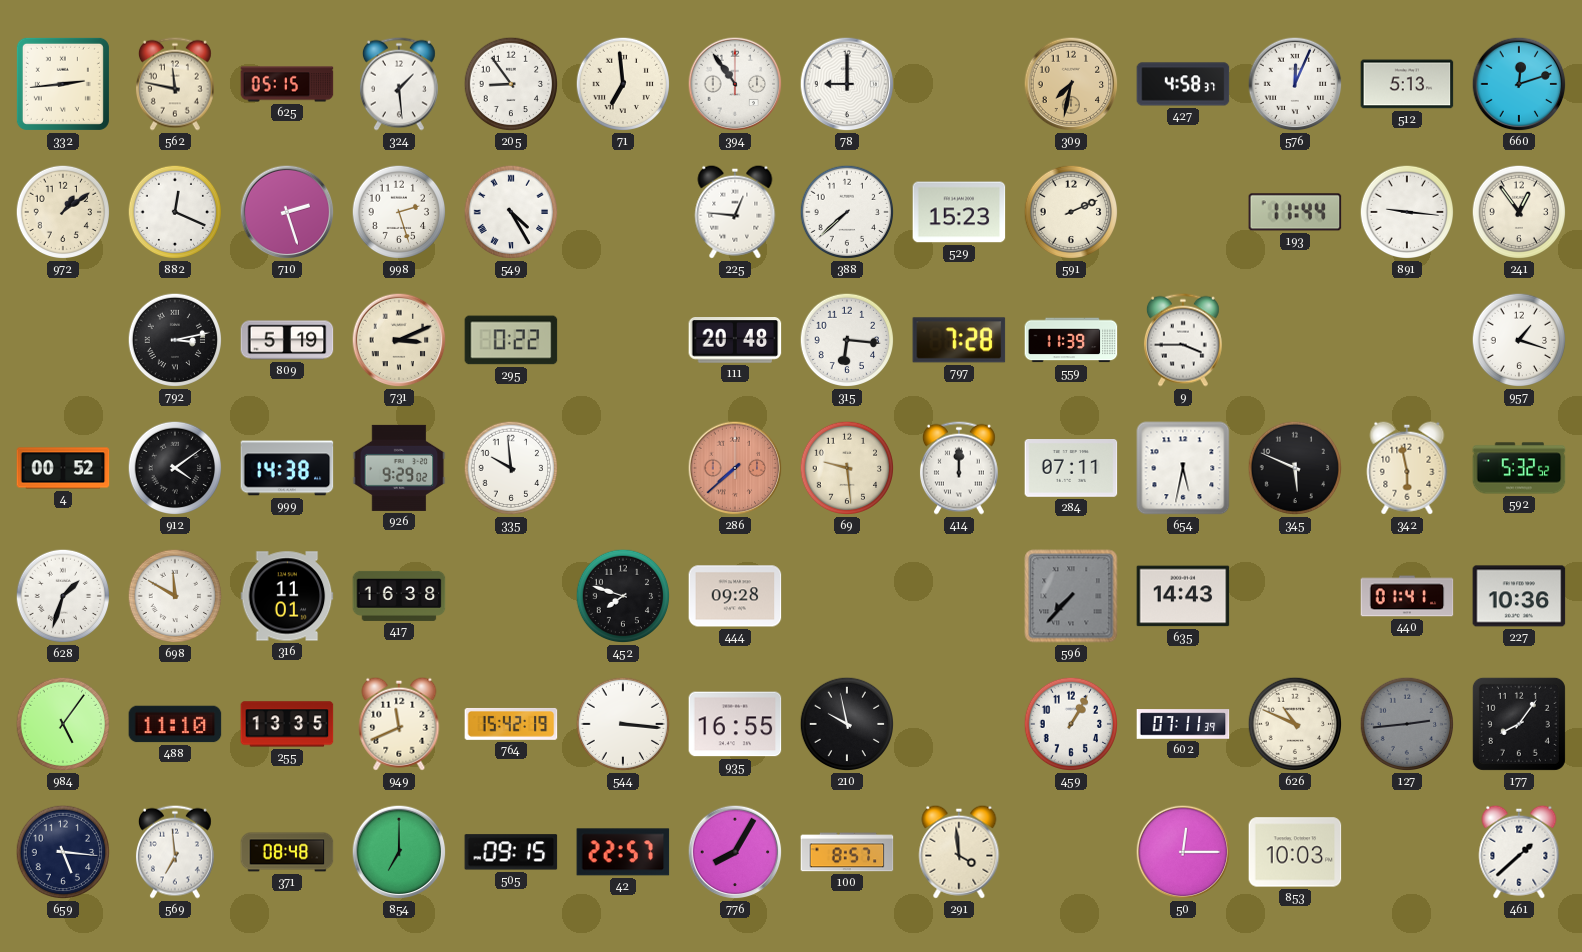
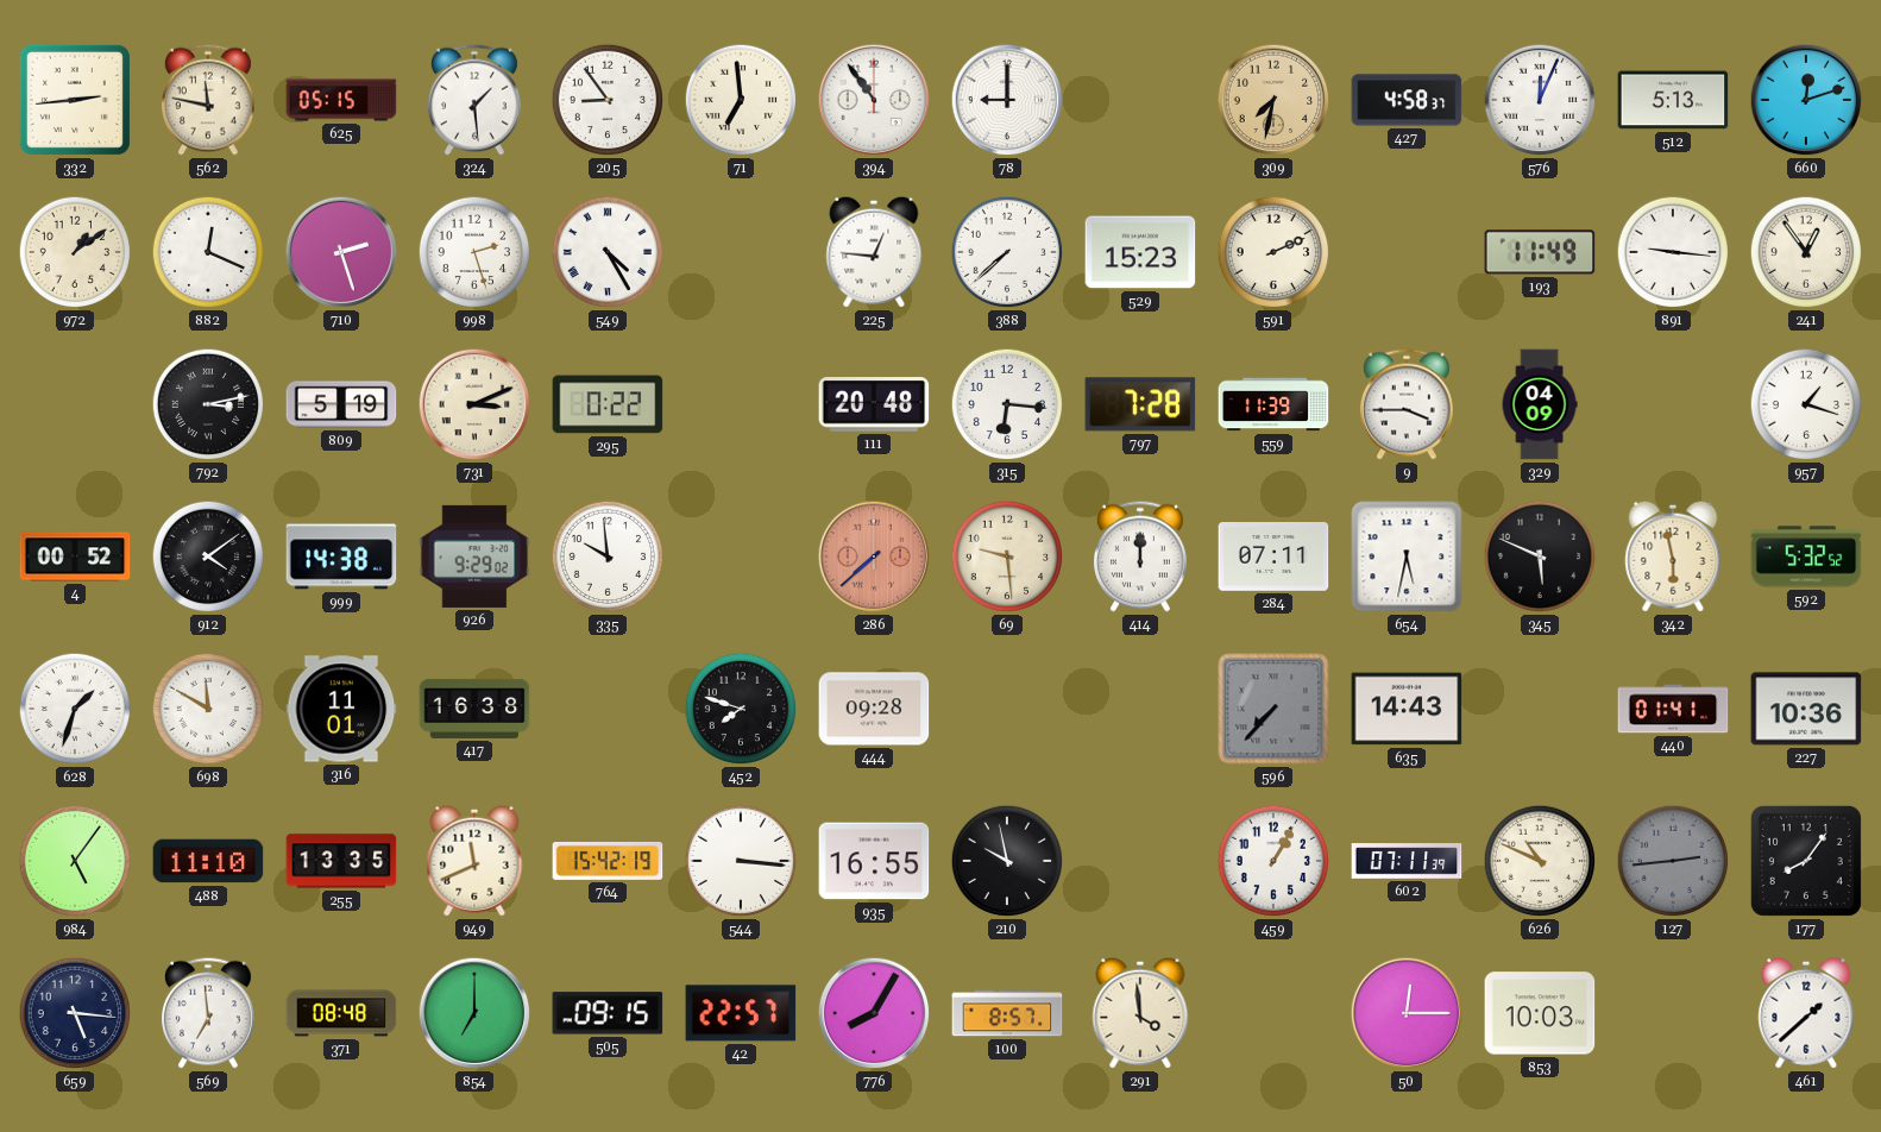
193: 11:44 -> 11:49 (1540, 252)
329: none -> 04:09 (1540, 404)
